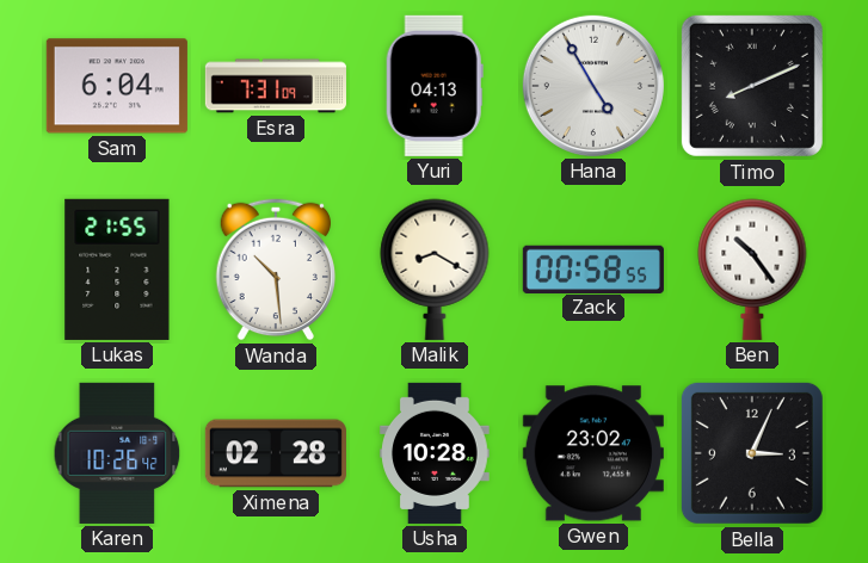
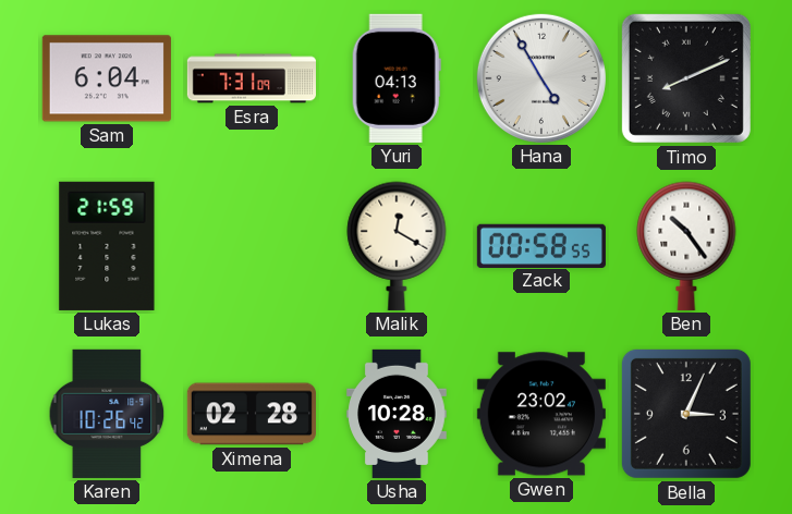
Lukas: 21:55 -> 21:59 (107, 246)
Wanda: 10:29 -> none (275, 270)
Malik: 8:20 -> 12:20 (397, 246)
